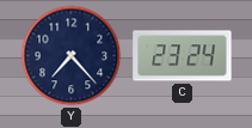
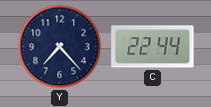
C: 23:24 -> 22:44 (153, 47)
